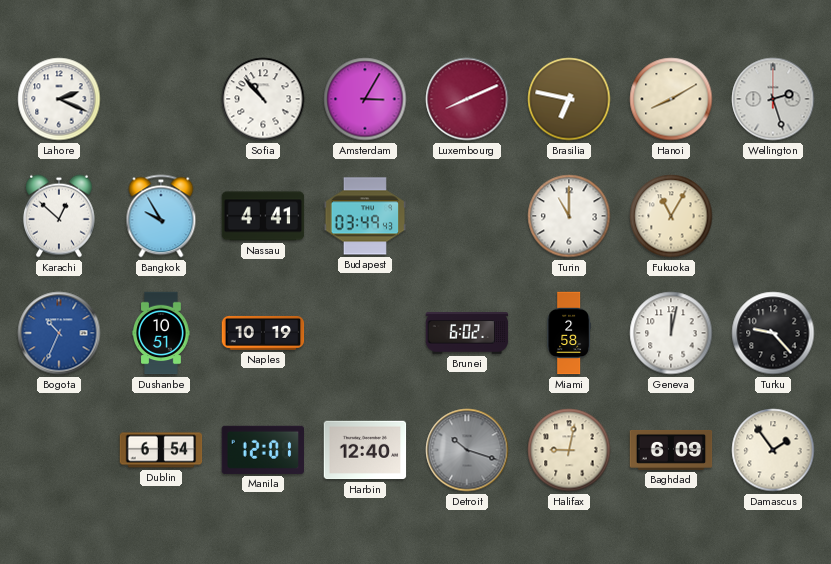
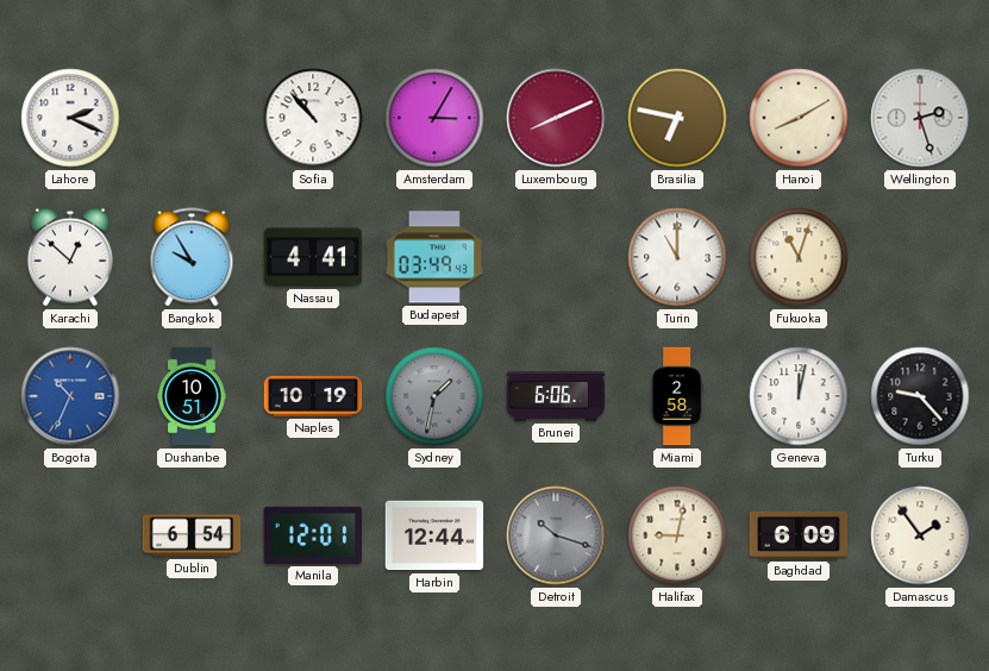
Fukuoka: 11:05 -> 11:03 (799, 257)
Sydney: none -> 1:32 (434, 396)
Brunei: 6:02 -> 6:06 (556, 396)
Harbin: 12:40 -> 12:44 (434, 535)
